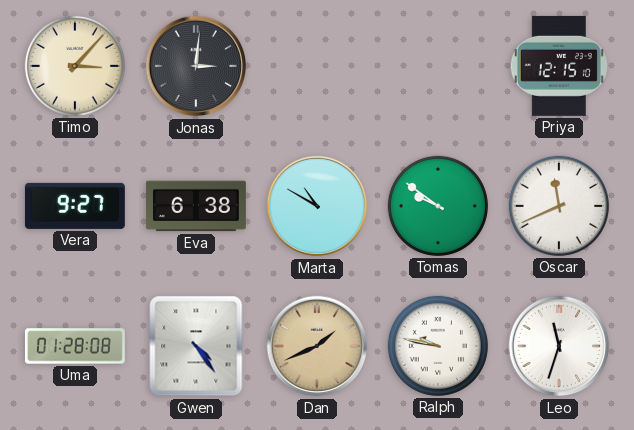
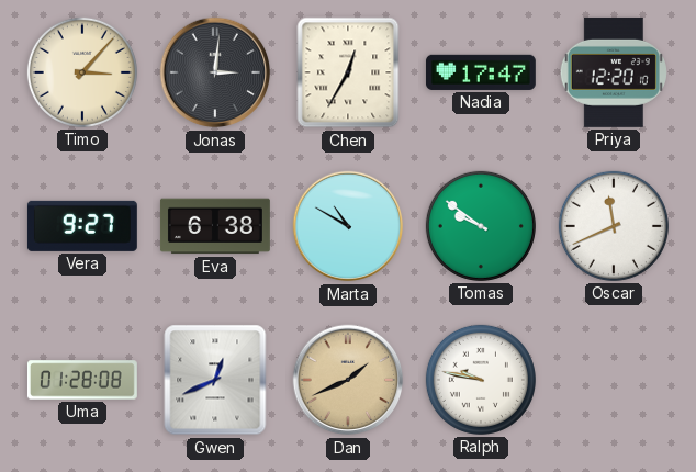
Chen: none -> 12:35 (348, 72)
Nadia: none -> 17:47 (481, 72)
Priya: 12:15 -> 12:20 (614, 72)
Gwen: 4:24 -> 12:41 (215, 380)
Leo: 11:33 -> none (559, 346)
